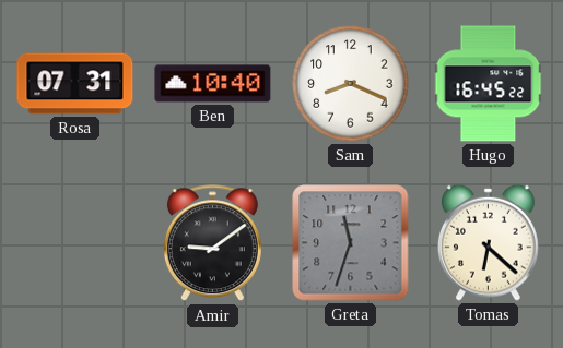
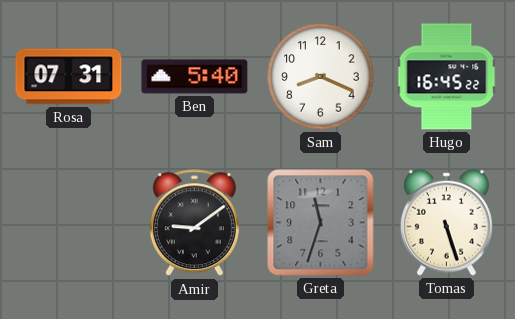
Ben: 10:40 -> 5:40 (195, 77)
Tomas: 6:22 -> 5:27 (446, 222)
